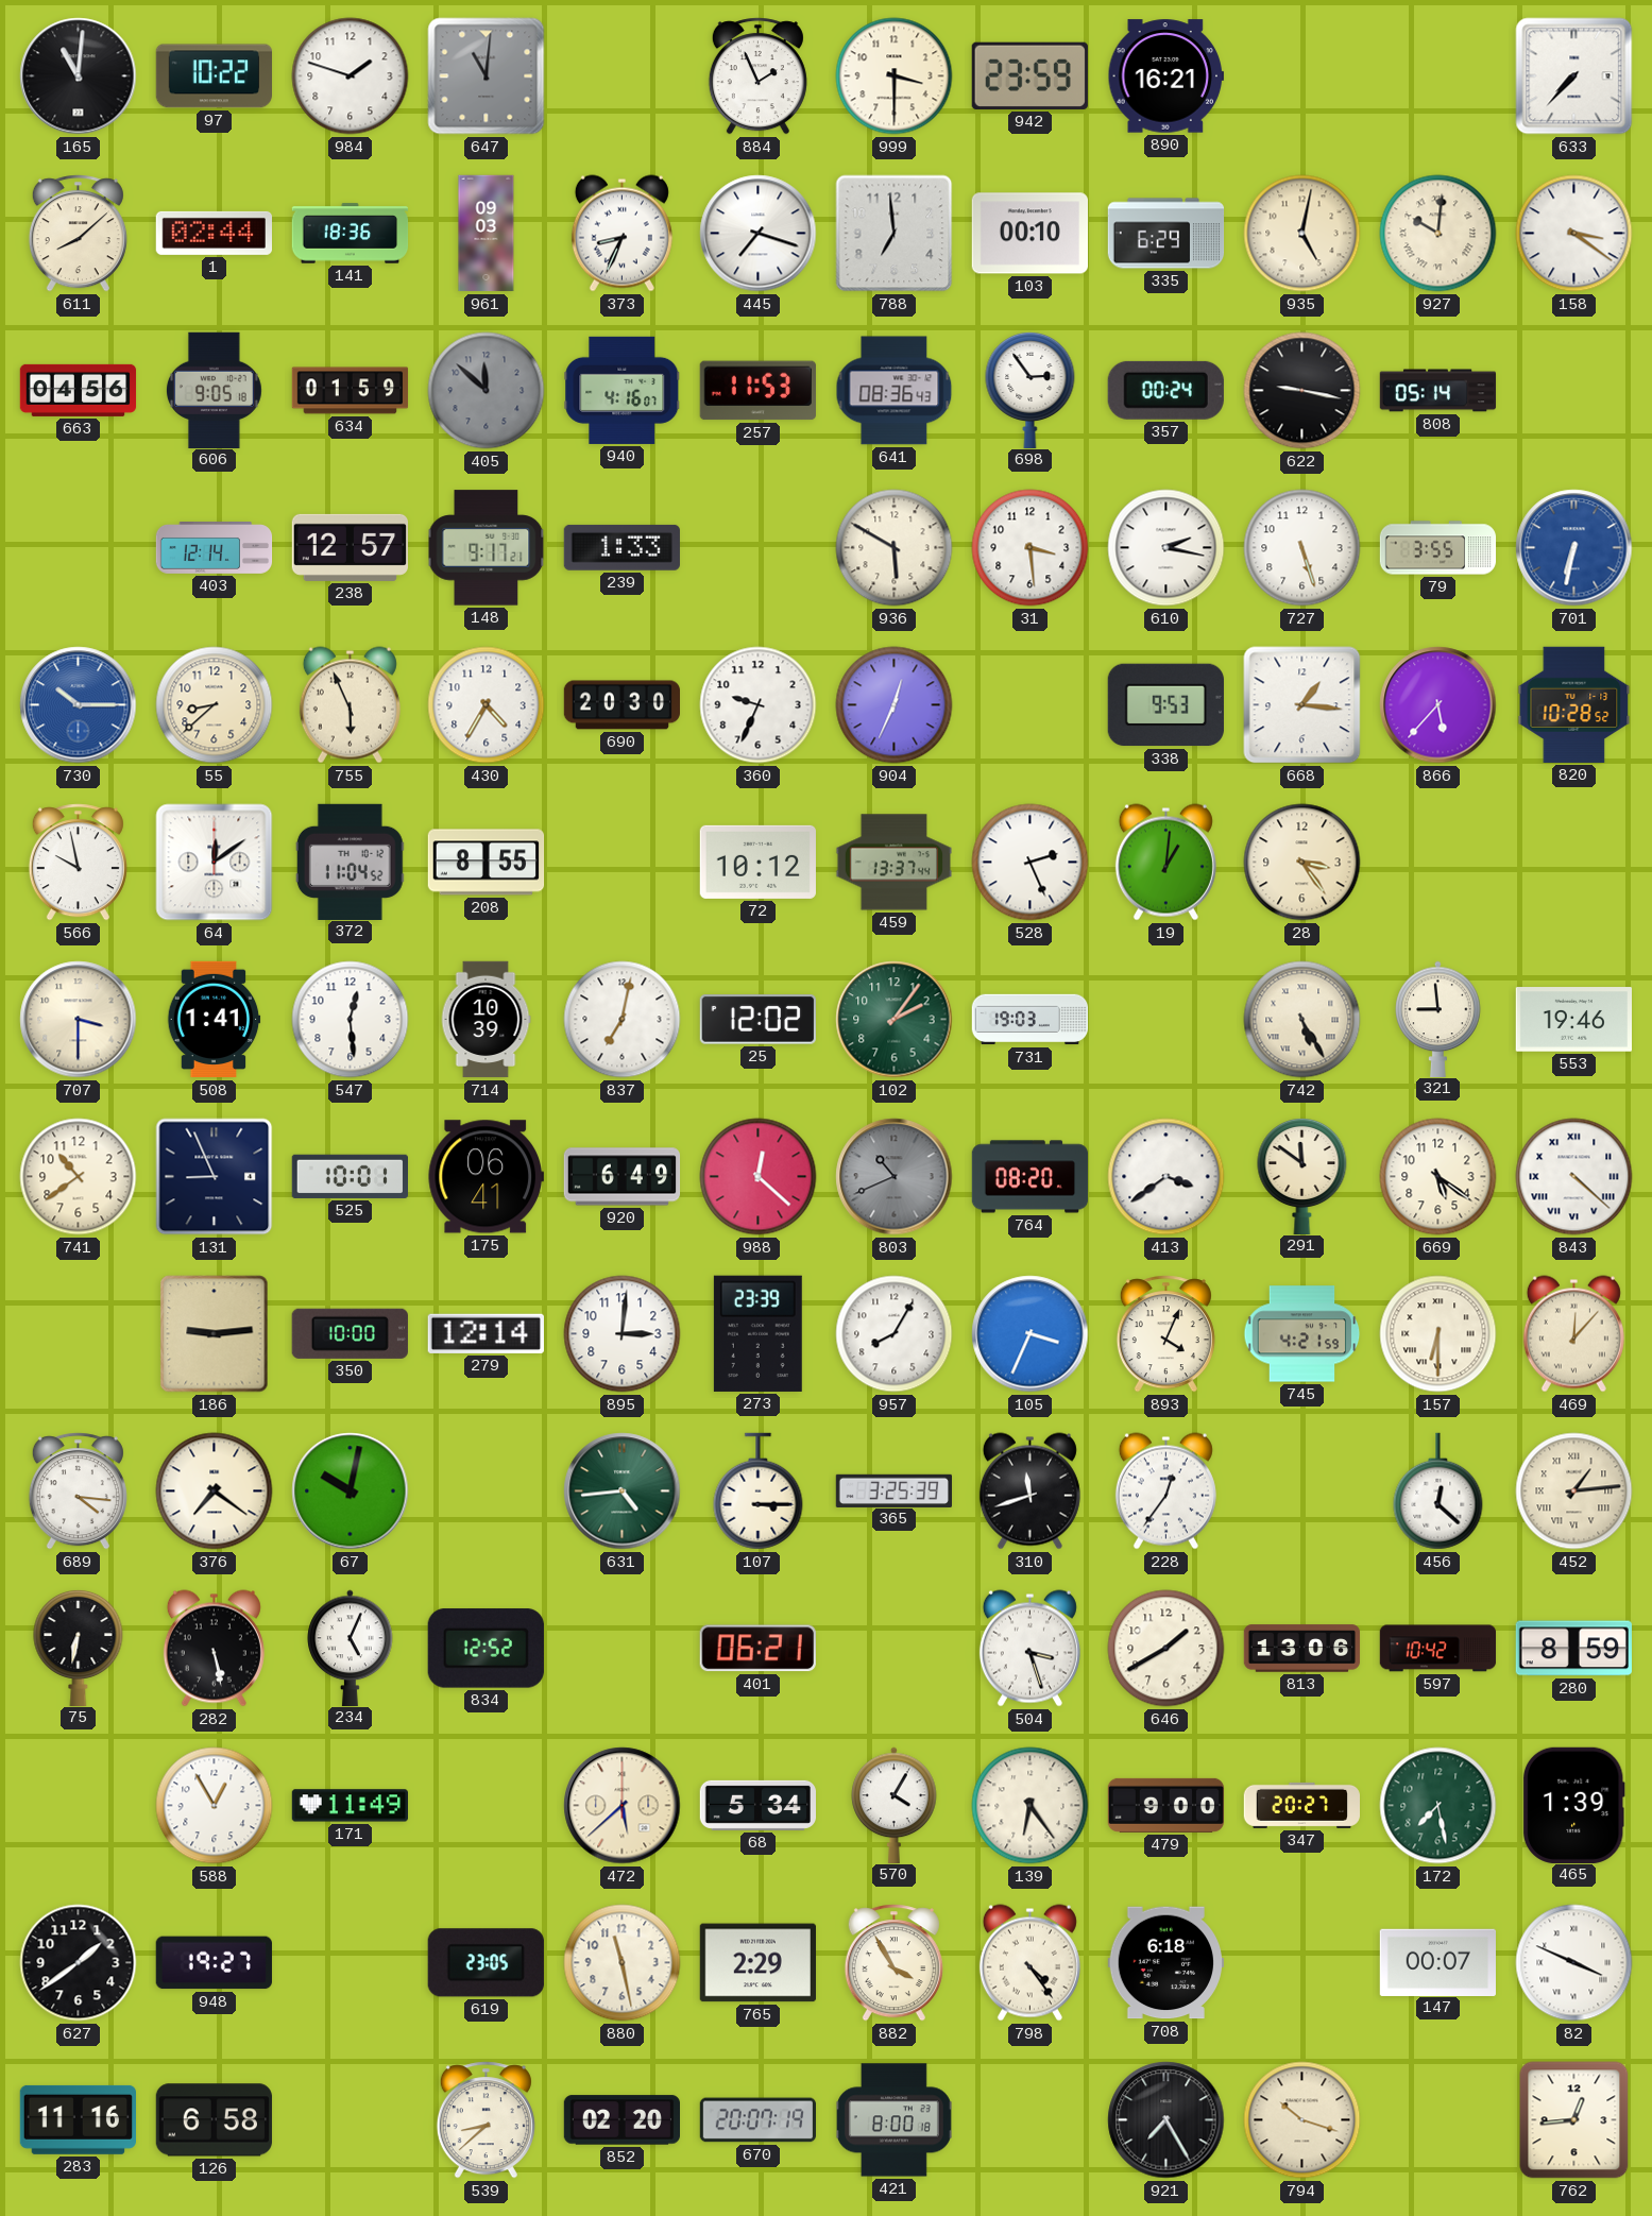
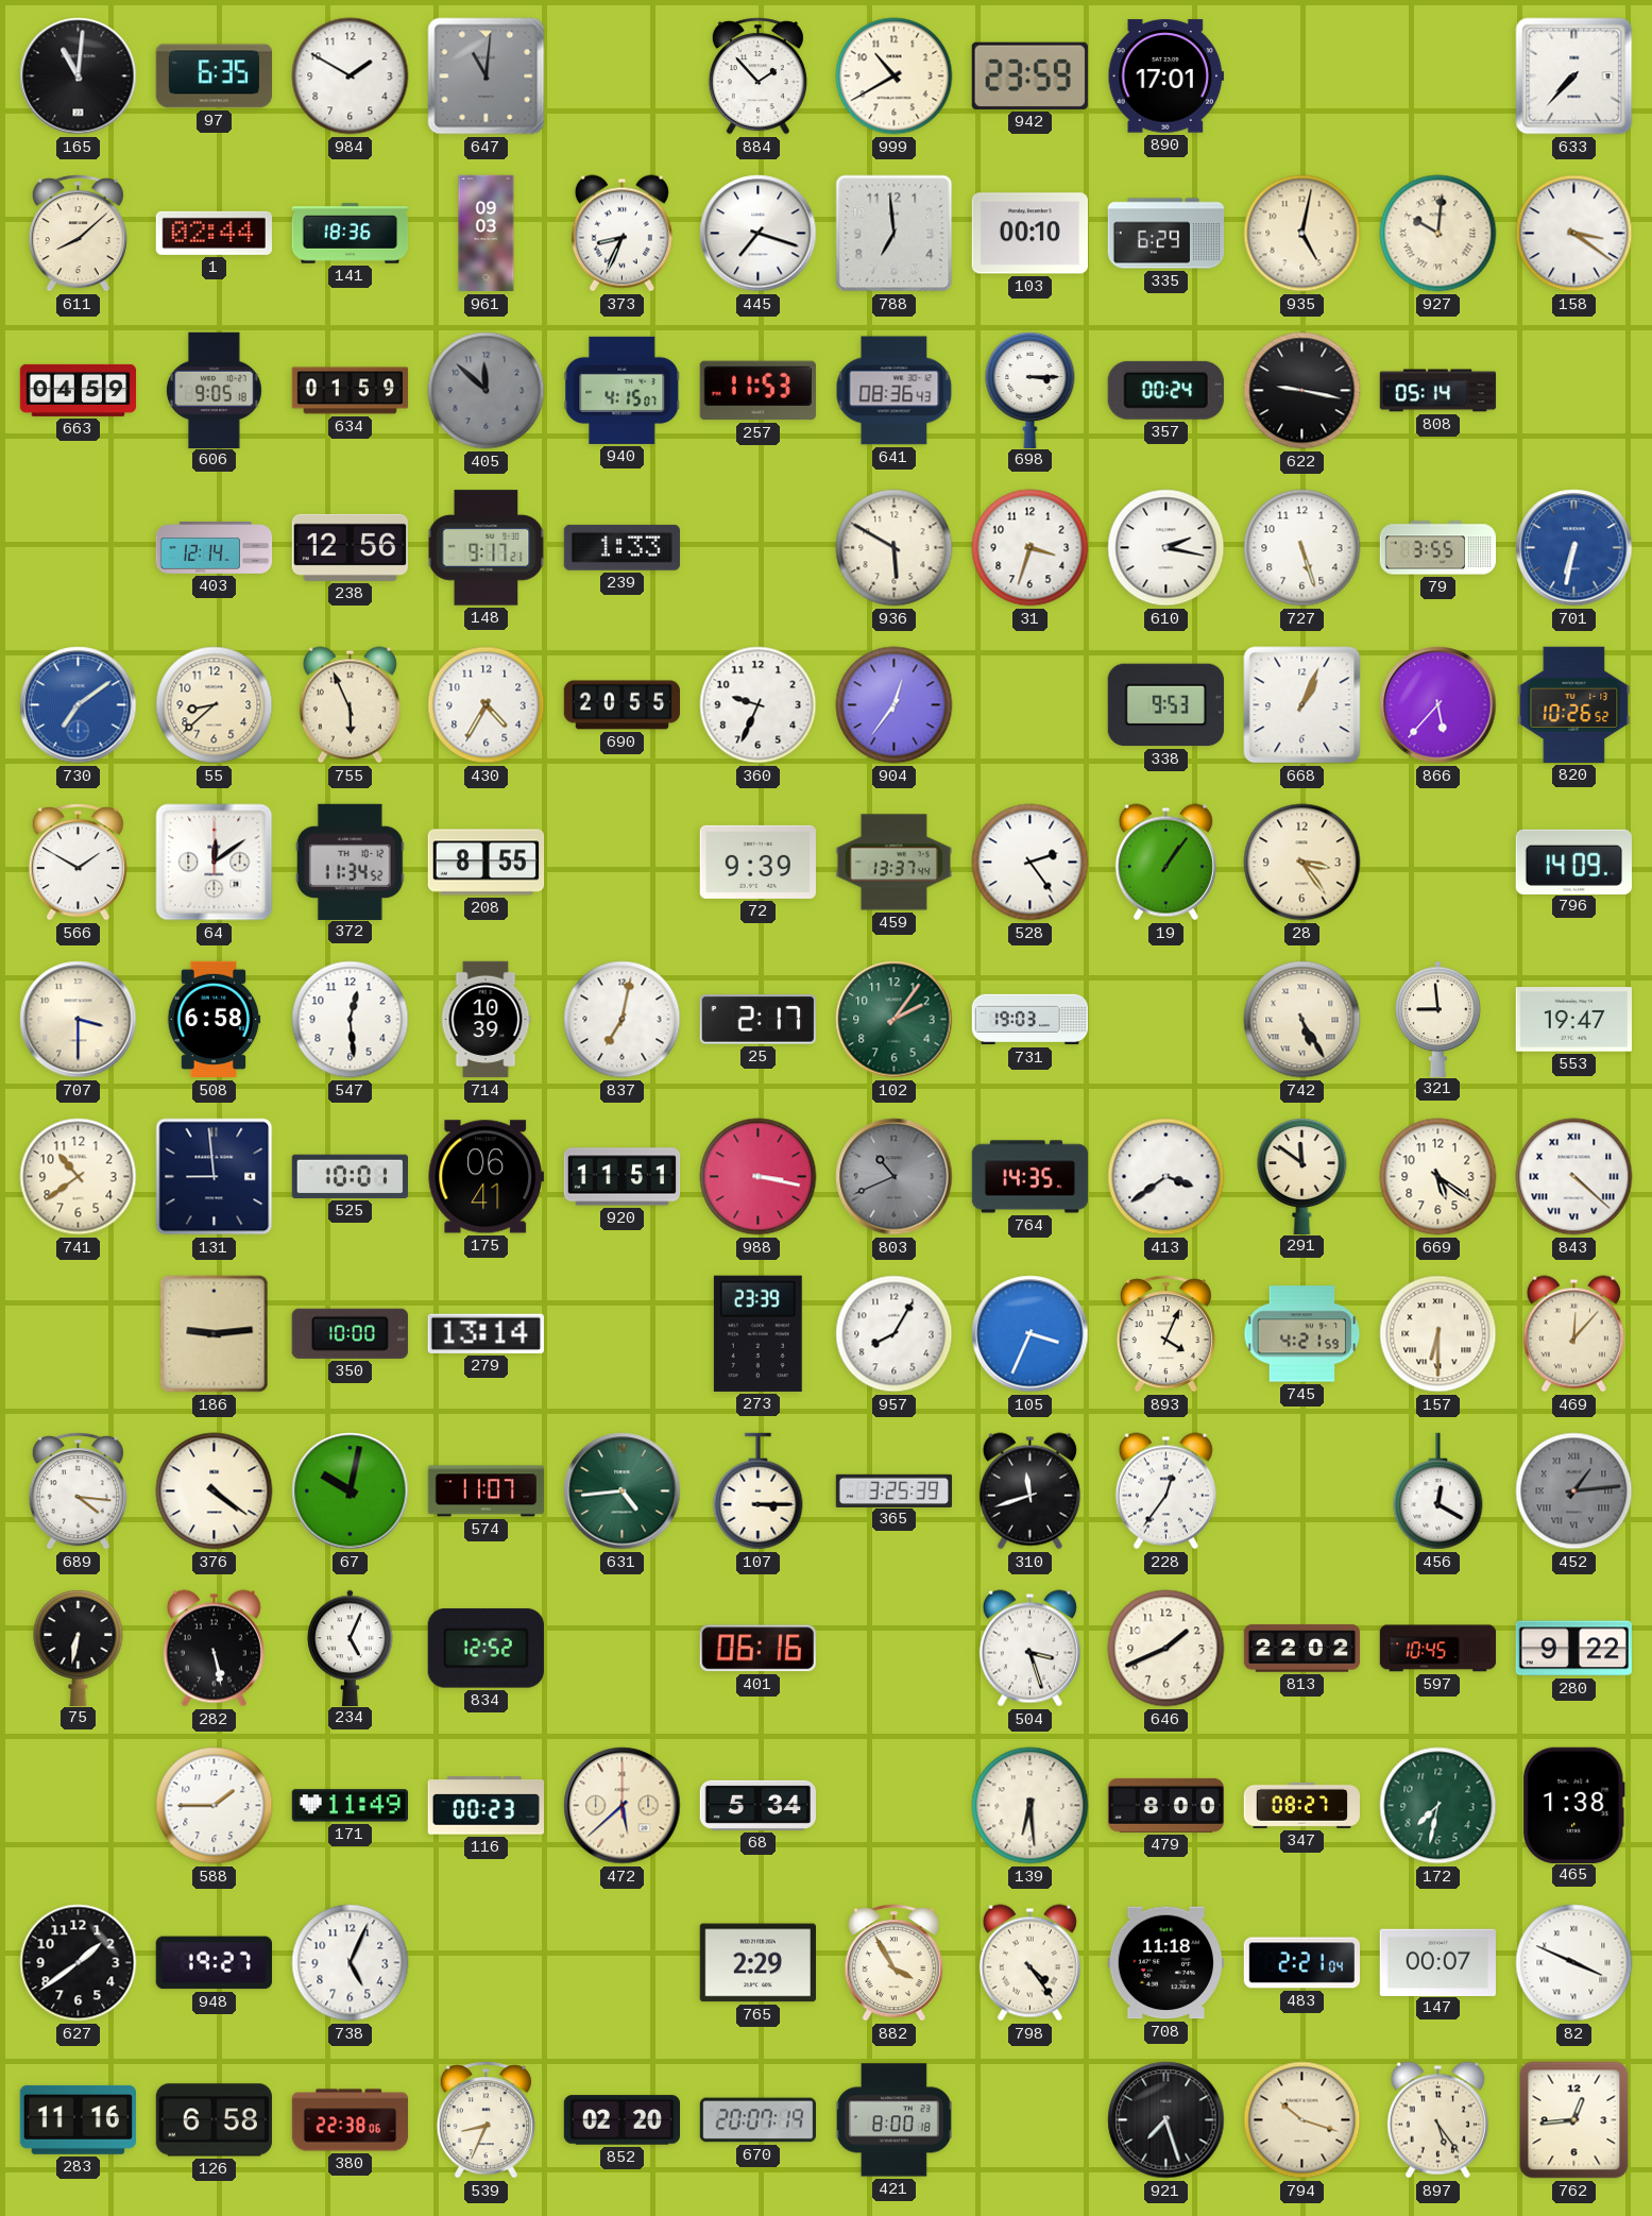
97: 10:22 -> 6:35 (214, 76)
984: 1:48 -> 1:50 (351, 76)
884: 1:56 -> 1:53 (757, 76)
999: 3:30 -> 10:40 (895, 76)
890: 16:21 -> 17:01 (1165, 76)
663: 04:56 -> 04:59 (79, 390)
940: 4:16 -> 4:15 (623, 390)
698: 2:54 -> 3:15 (1031, 389)
238: 12:57 -> 12:56 (350, 547)
31: 3:29 -> 3:33 (1031, 548)
730: 10:15 -> 7:09 (79, 705)
690: 20:30 -> 20:55 (621, 705)
904: 12:34 -> 12:36 (895, 705)
668: 1:16 -> 1:04 (1302, 705)
820: 10:28 -> 10:26 (1574, 704)
566: 9:58 -> 1:50 (78, 863)
372: 11:04 -> 11:34 (350, 862)
72: 10:12 -> 9:39 (757, 862)
528: 2:26 -> 2:24 (1031, 863)
19: 1:01 -> 1:06 (1165, 863)
796: none -> 14:09 (1573, 862)
508: 1:41 -> 6:58 (214, 1020)
25: 12:02 -> 2:17 (757, 1020)
553: 19:46 -> 19:47 (1573, 1020)
131: 8:56 -> 8:59 (215, 1177)
920: 6:49 -> 11:51 (623, 1177)
988: 12:22 -> 3:17 (759, 1177)
764: 08:20 -> 14:35 (1031, 1177)
279: 12:14 -> 13:14 (486, 1333)
895: 3:01 -> none (623, 1334)
376: 7:21 -> 4:21 (215, 1491)
574: none -> 11:07 (486, 1491)
456: 12:22 -> 12:20 (1438, 1491)
452 dial: cream -> grey (1574, 1491)
401: 06:21 -> 06:16 (757, 1649)
646: 1:40 -> 1:41 (1166, 1649)
813: 13:06 -> 22:02 (1302, 1649)
597: 10:42 -> 10:45 (1438, 1649)
280: 8:59 -> 9:22 (1573, 1649)
588: 12:55 -> 1:45 (215, 1806)
116: none -> 00:23 (486, 1806)
570: 4:05 -> none (895, 1805)
139: 6:24 -> 6:29 (1031, 1806)
479: 9:00 -> 8:00 (1166, 1805)
347: 20:27 -> 08:27 (1301, 1805)
172: 7:28 -> 7:32 (1438, 1806)
465: 1:39 -> 1:38 (1573, 1805)
738: none -> 5:04 (351, 1963)
619: 23:05 -> none (486, 1963)
880: 11:28 -> none (623, 1963)
708: 6:18 -> 11:18 (1165, 1963)
483: none -> 2:21 (1301, 1963)
380: none -> 22:38 (351, 2120)
539: 8:38 -> 8:34 (486, 2120)
921: 7:25 -> 7:27 (1166, 2120)
897: none -> 5:24 (1437, 2120)
